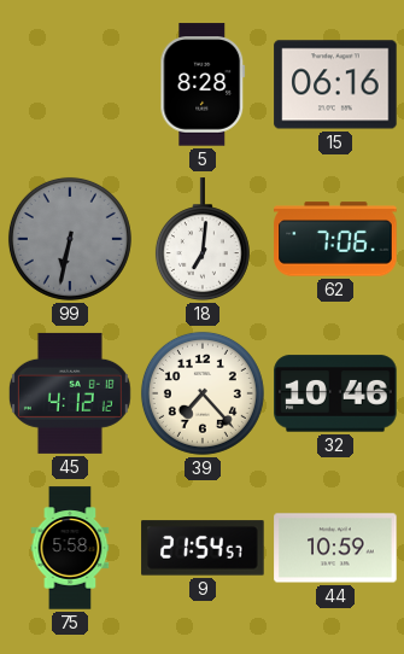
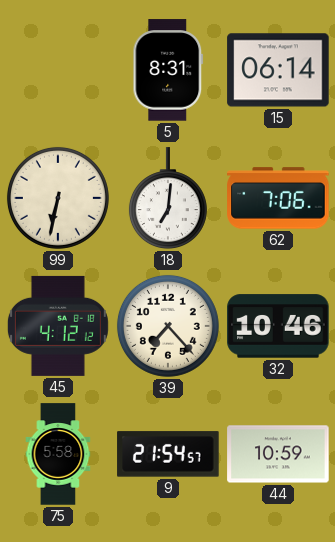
5: 8:28 -> 8:31 (168, 70)
15: 06:16 -> 06:14 (278, 70)
99 dial: grey -> cream (58, 198)
